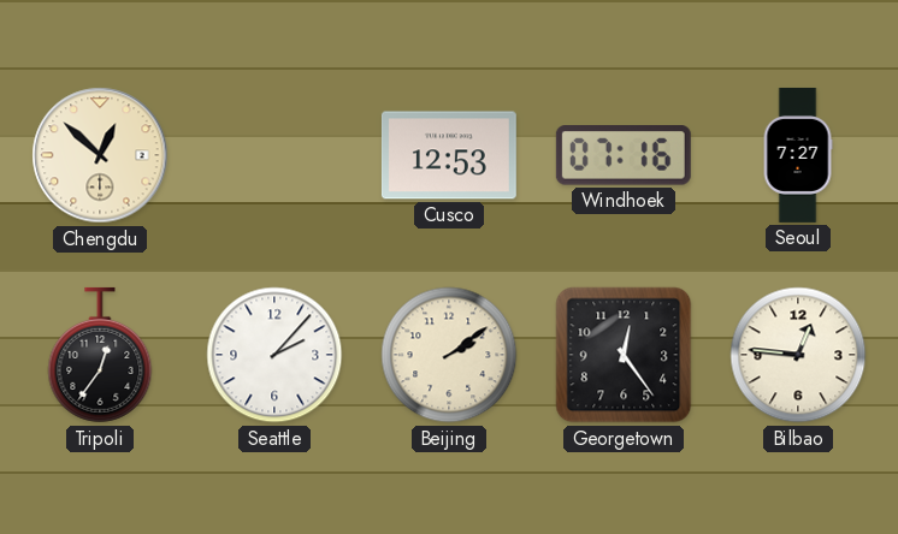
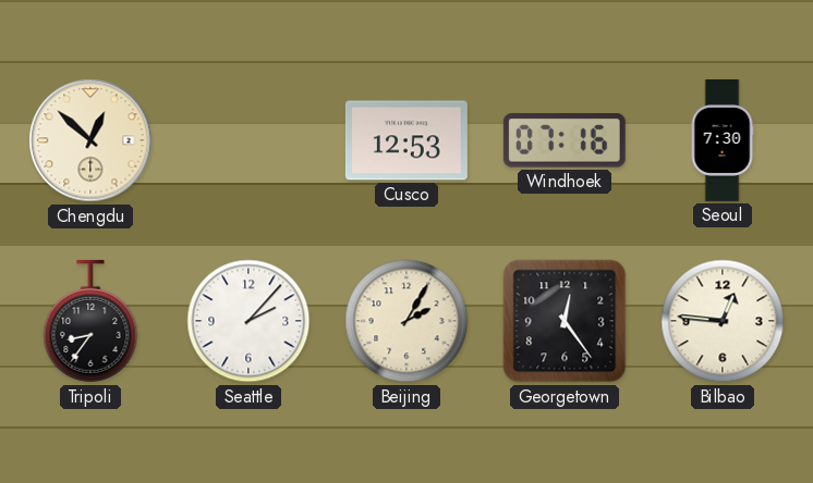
Seoul: 7:27 -> 7:30 (723, 140)
Tripoli: 12:36 -> 8:36 (90, 321)
Beijing: 2:09 -> 2:05 (406, 321)
